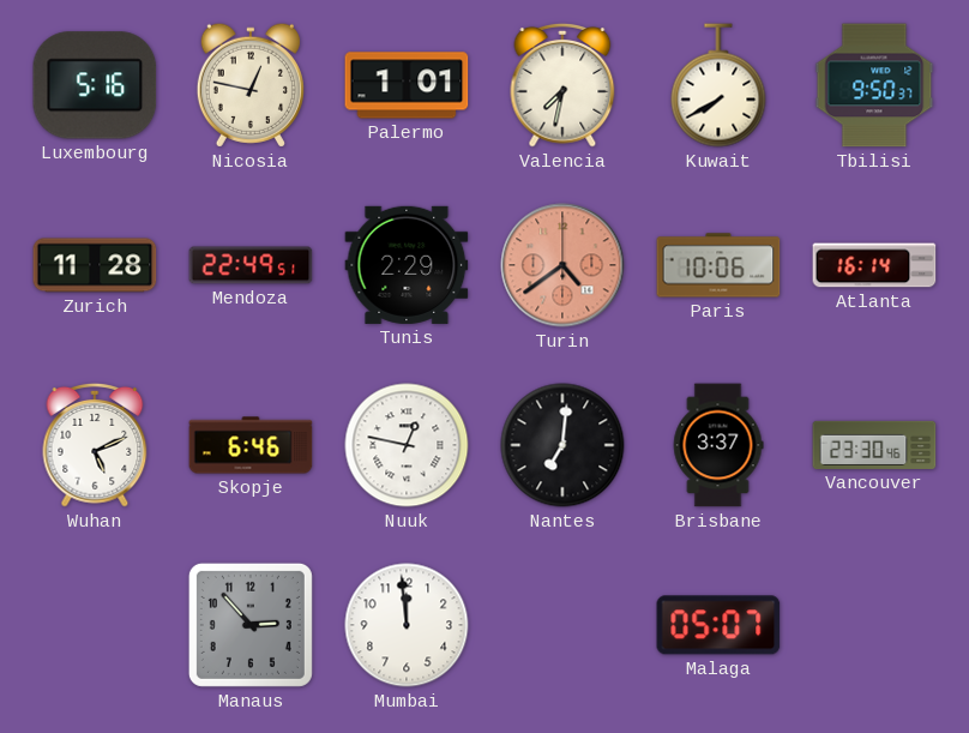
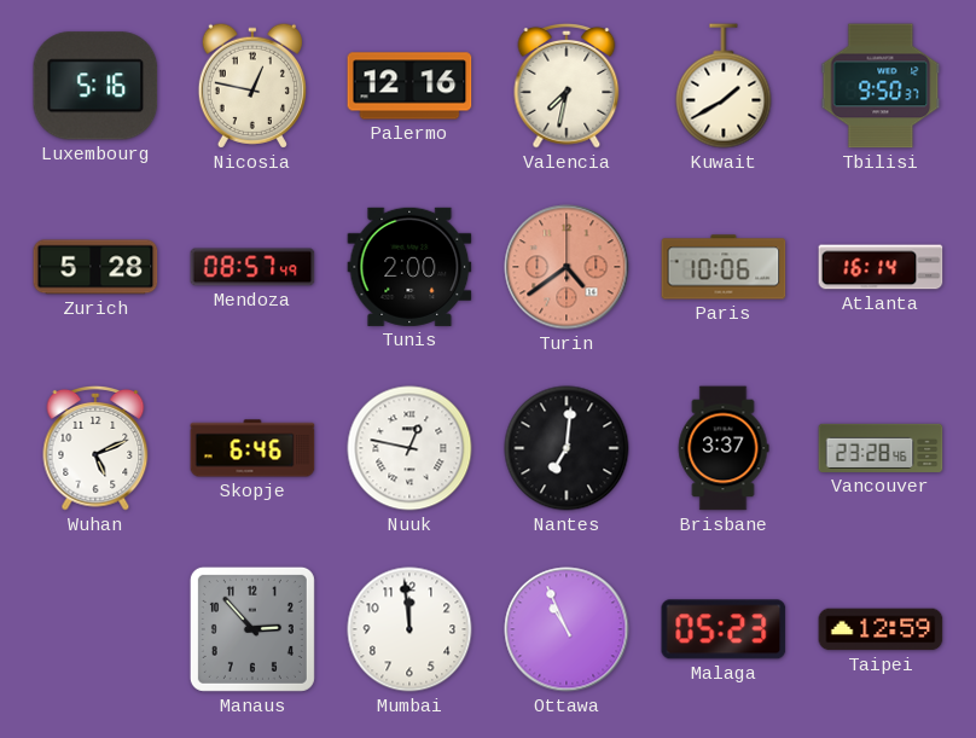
Palermo: 1:01 -> 12:16 (409, 86)
Kuwait: 7:40 -> 1:40 (724, 86)
Zurich: 11:28 -> 5:28 (95, 267)
Mendoza: 22:49 -> 08:57 (252, 267)
Tunis: 2:29 -> 2:00 (409, 267)
Vancouver: 23:30 -> 23:28 (881, 448)
Ottawa: none -> 10:56 (567, 629)
Malaga: 05:07 -> 05:23 (724, 629)
Taipei: none -> 12:59 (881, 629)
